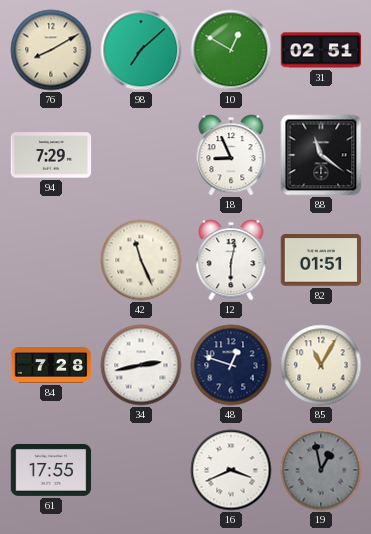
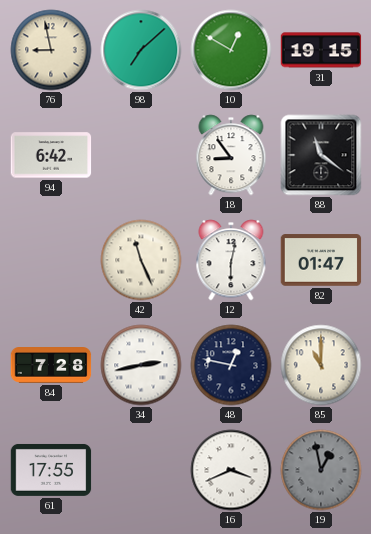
76: 8:10 -> 8:58 (51, 50)
31: 02:51 -> 19:15 (321, 50)
94: 7:29 -> 6:42 (51, 155)
18: 8:56 -> 8:54 (231, 155)
82: 01:51 -> 01:47 (321, 260)
48: 12:48 -> 12:47 (231, 365)
85: 11:05 -> 11:00 (321, 365)
